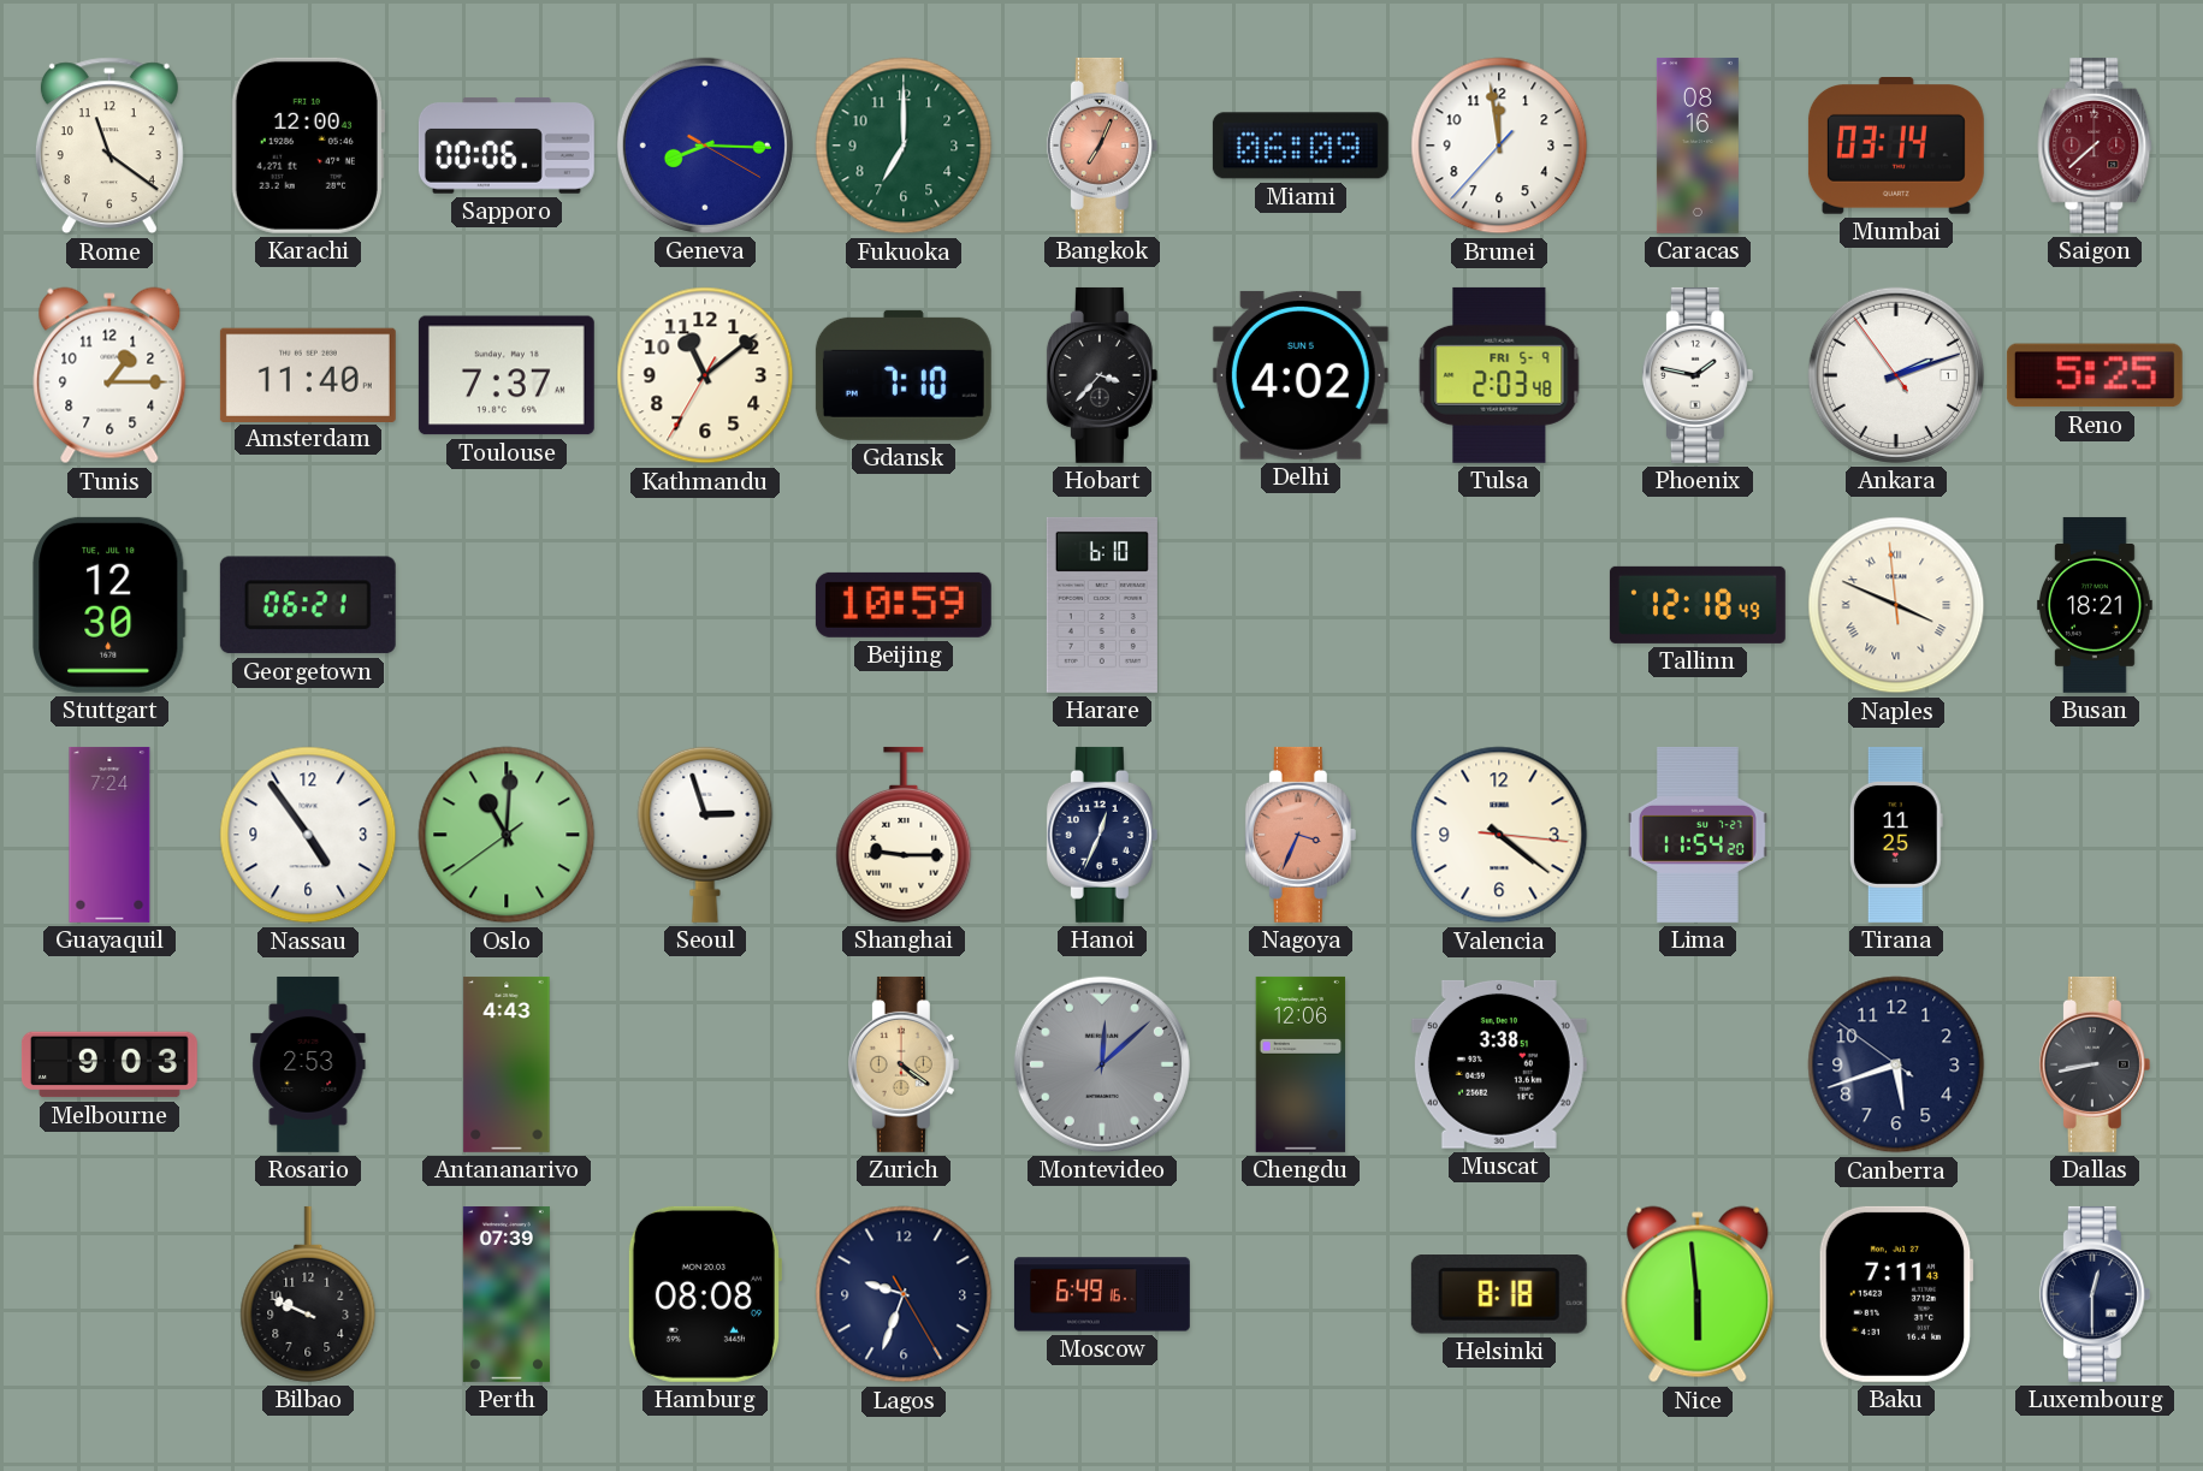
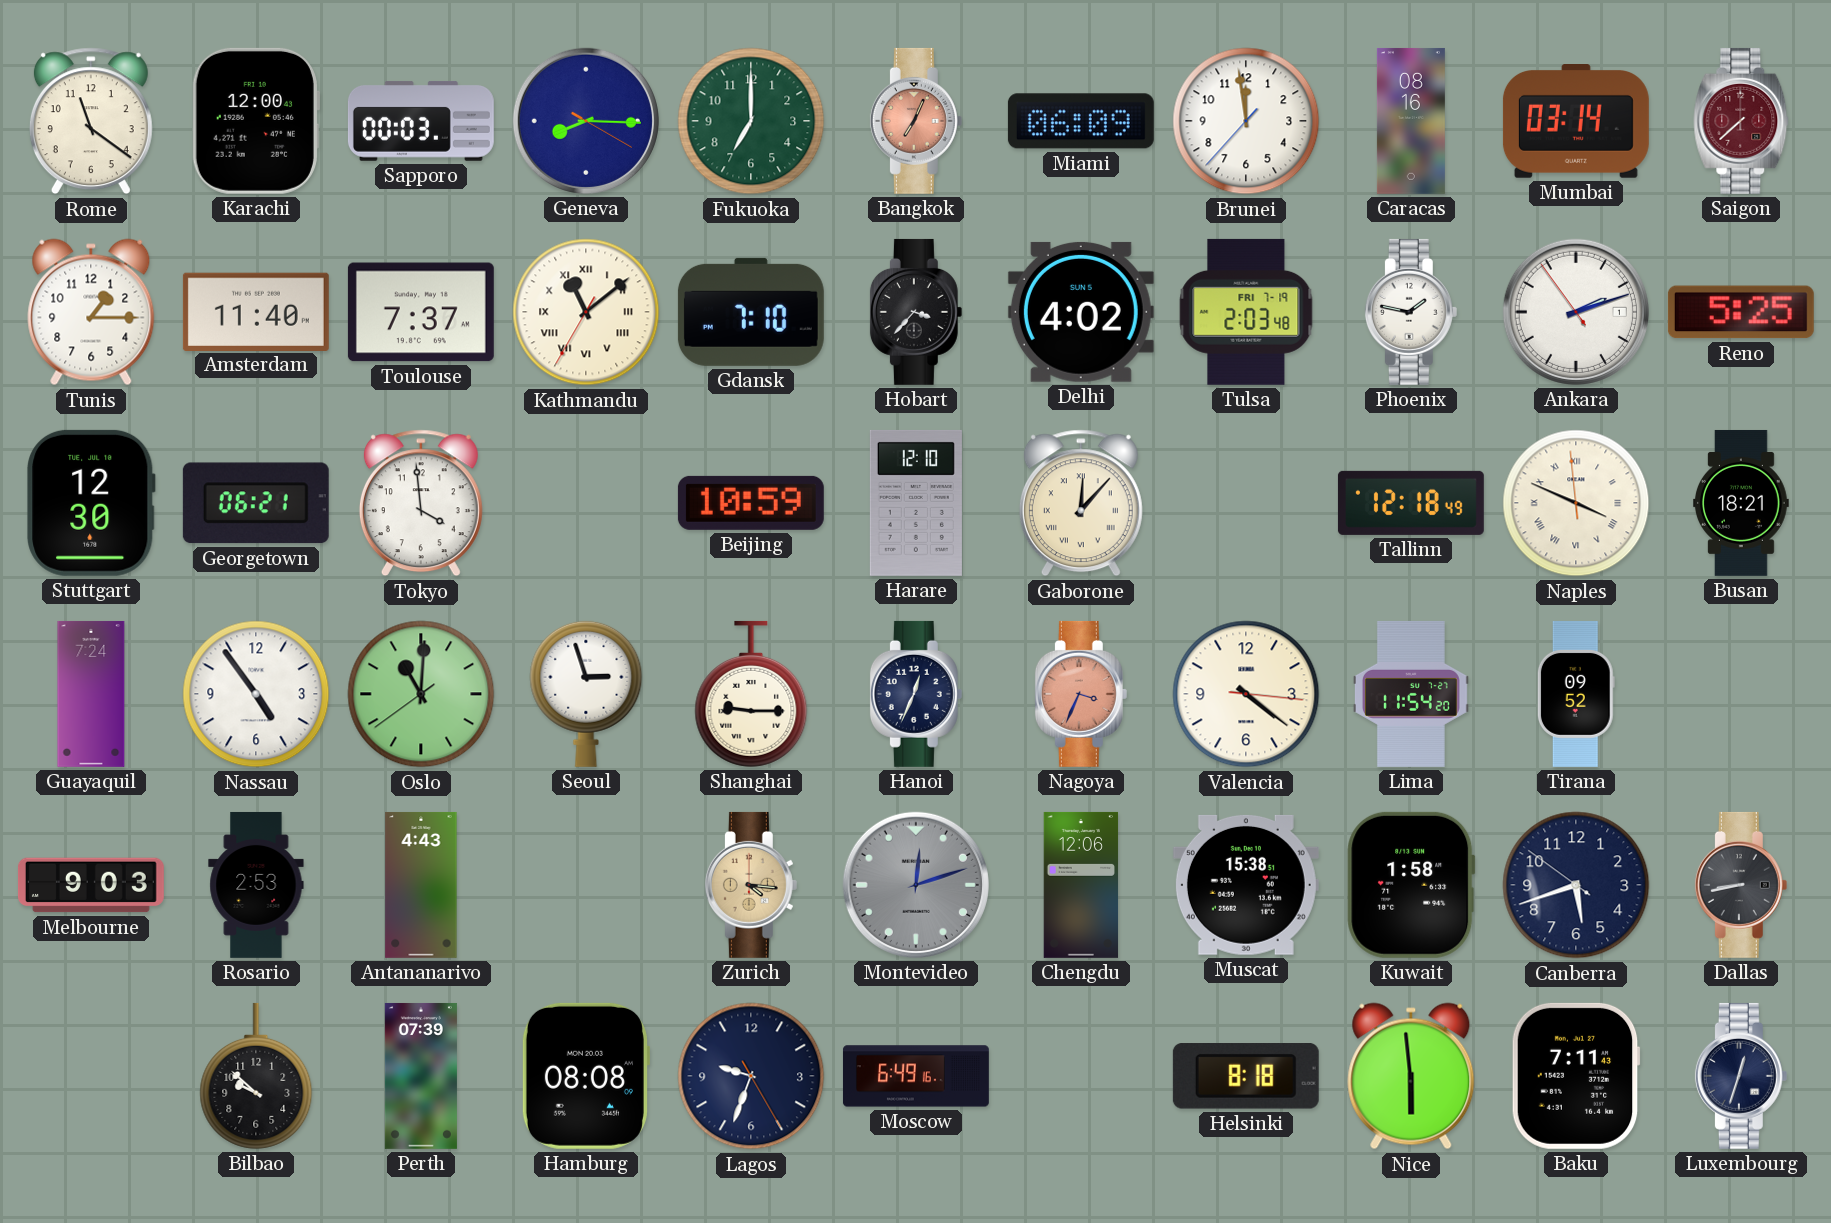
Sapporo: 00:06 -> 00:03 (421, 121)
Kathmandu numerals: Arabic -> Roman (586, 312)
Tulsa date: FRI 5-9 -> FRI 7-19 (1246, 312)
Tokyo: none -> 3:59 (421, 503)
Harare: 6:10 -> 12:10 (916, 503)
Gaborone: none -> 12:07 (1081, 503)
Tirana: 11:25 -> 09:52 (1576, 694)
Zurich: 4:21 -> 4:16 (751, 885)
Montevideo: 12:08 -> 12:12 (916, 885)
Muscat: 3:38 -> 15:38 (1246, 885)
Kuwait: none -> 1:58 (1411, 885)
Bilbao: 9:49 -> 9:52 (256, 1076)
Luxembourg: 12:30 -> 12:33 (1741, 1076)
